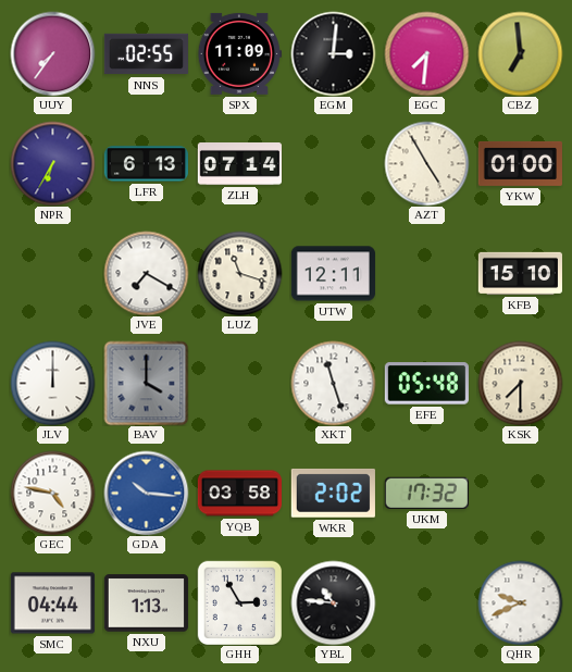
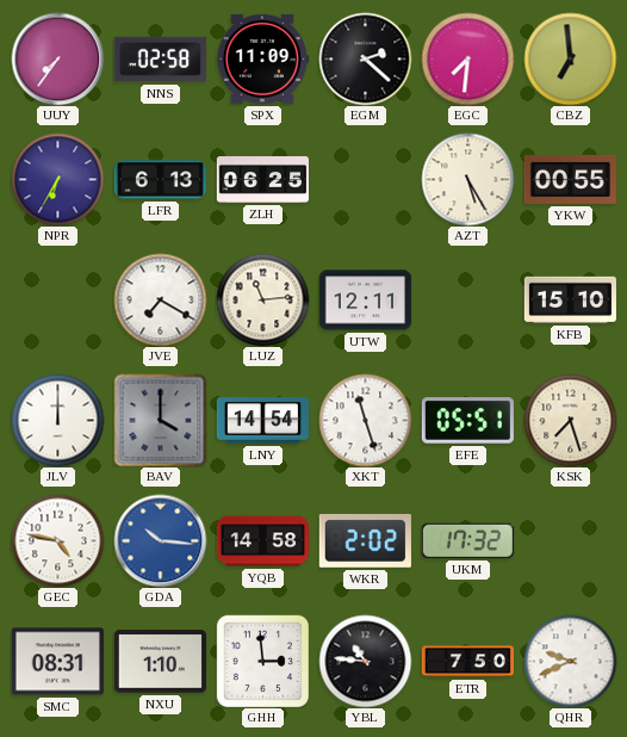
NNS: 02:55 -> 02:58 (160, 60)
EGM: 3:01 -> 2:22 (365, 58)
ZLH: 07:14 -> 06:25 (262, 180)
AZT: 4:55 -> 5:25 (467, 179)
YKW: 01:00 -> 00:55 (570, 179)
LUZ: 11:18 -> 11:14 (262, 299)
LNY: none -> 14:54 (262, 421)
EFE: 05:48 -> 05:51 (467, 421)
KSK: 7:30 -> 7:27 (570, 420)
YQB: 03:58 -> 14:58 (262, 541)
SMC: 04:44 -> 08:31 (57, 662)
NXU: 1:13 -> 1:10 (160, 662)
GHH: 2:55 -> 2:59 (262, 661)
ETR: none -> 7:50 (467, 662)
